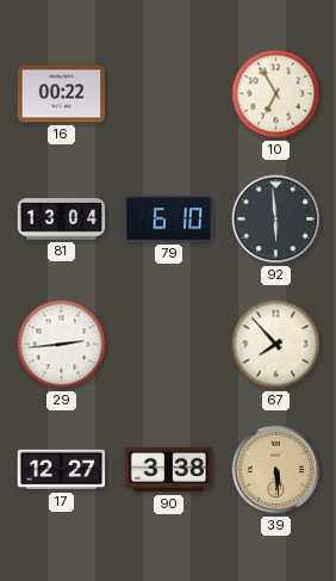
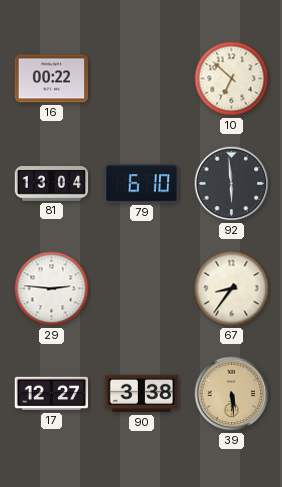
10: 6:55 -> 6:52 (232, 79)
29: 2:44 -> 2:46 (52, 289)
67: 7:53 -> 8:36 (232, 289)
